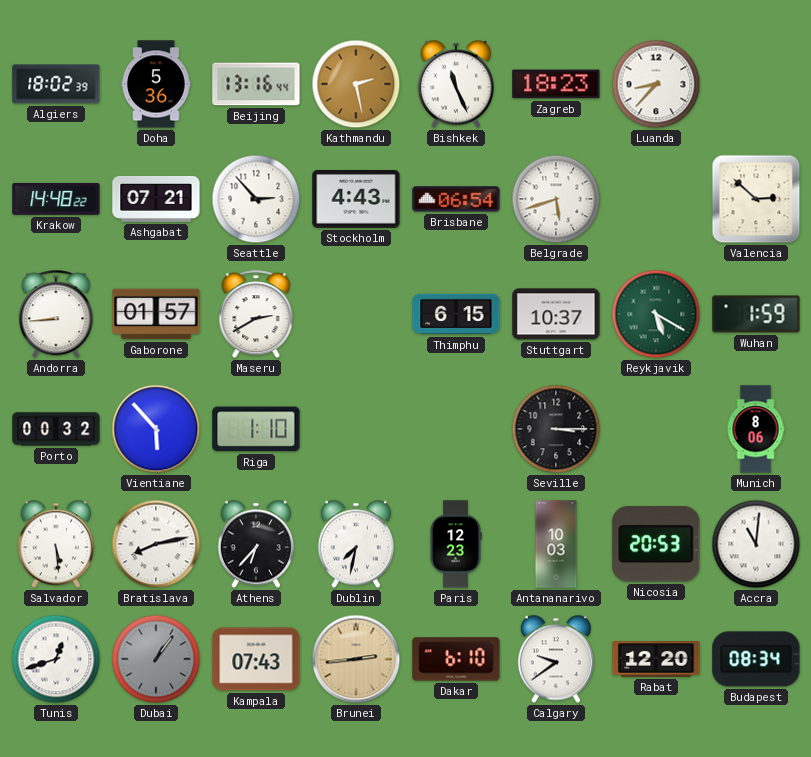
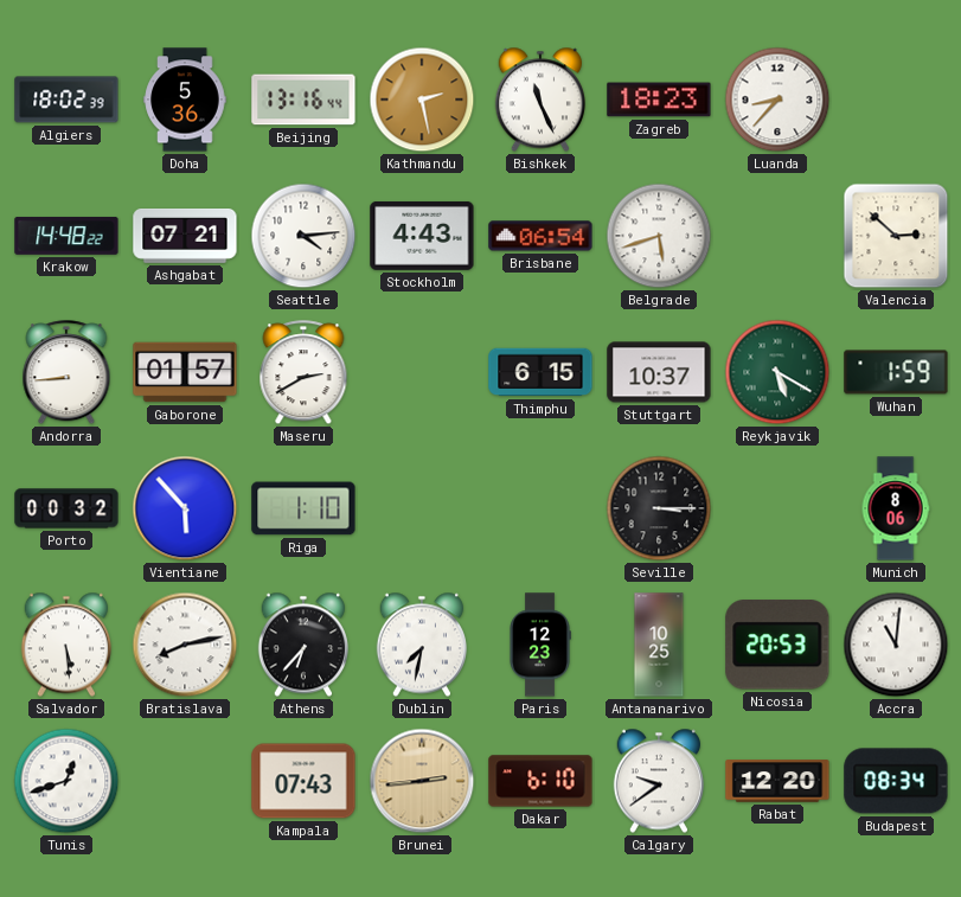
Seattle: 2:53 -> 4:14 (303, 236)
Antananarivo: 10:03 -> 10:25 (659, 645)
Dubai: 1:06 -> none (156, 659)
